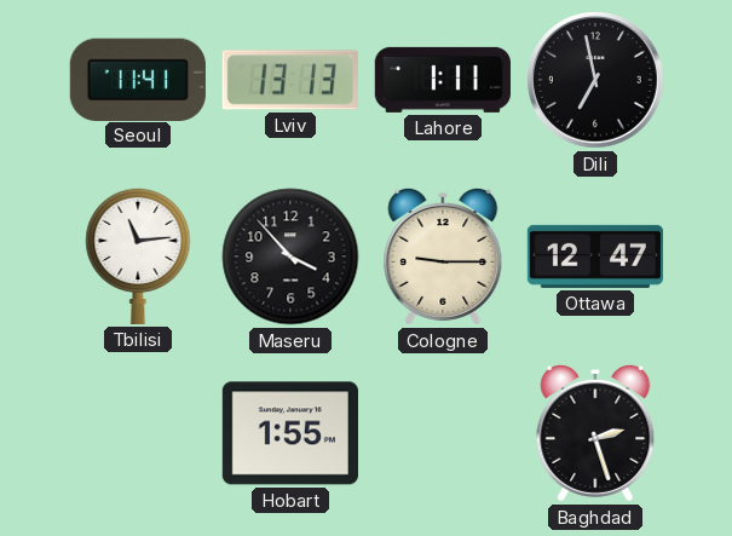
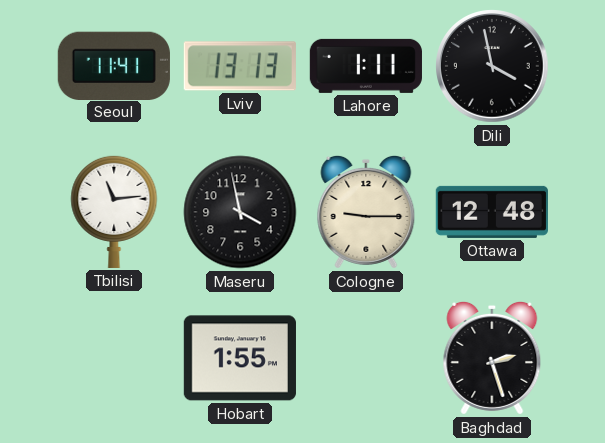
Dili: 6:58 -> 3:58 (492, 66)
Maseru: 3:53 -> 3:58 (240, 212)
Ottawa: 12:47 -> 12:48 (492, 212)
